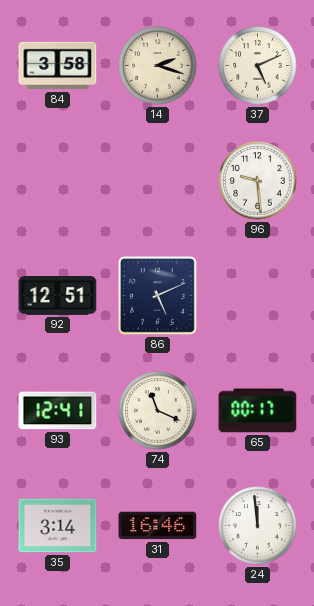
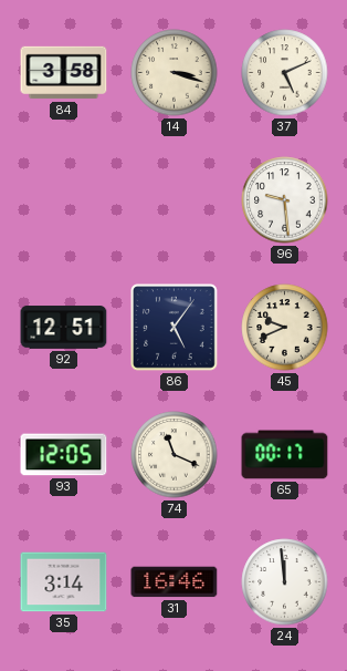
14: 2:18 -> 3:18 (175, 73)
86: 5:11 -> 5:06 (175, 328)
45: none -> 9:41 (285, 328)
93: 12:41 -> 12:05 (64, 455)
